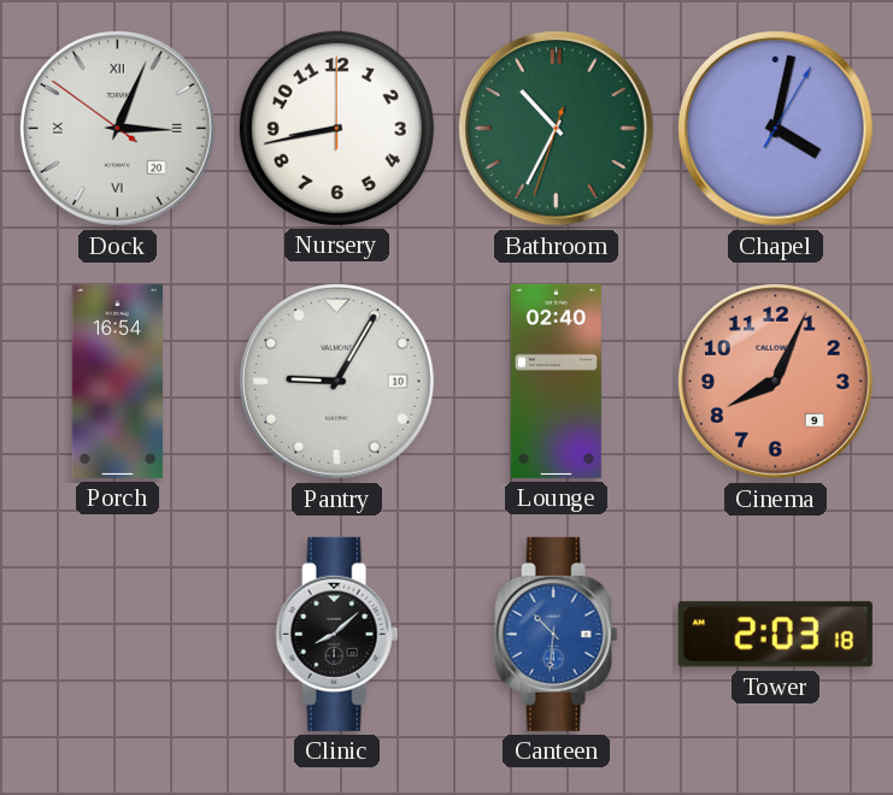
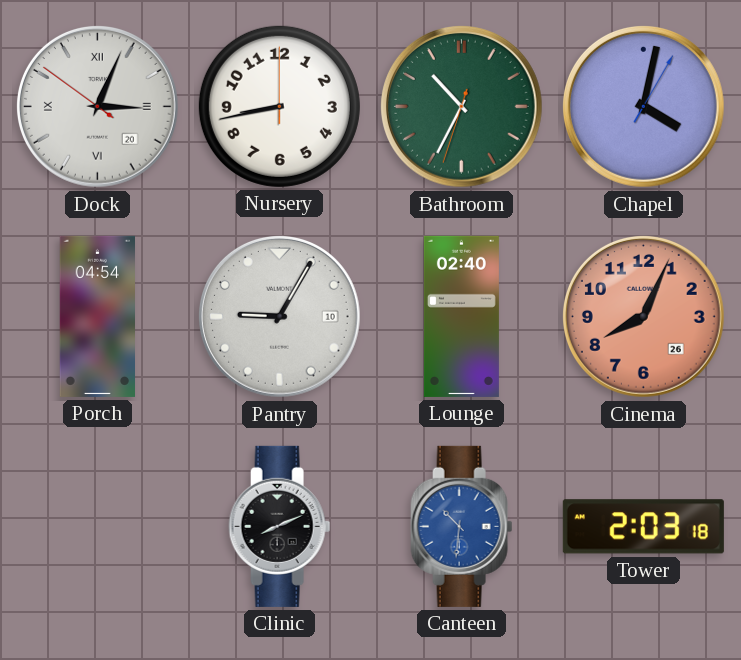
Porch: 16:54 -> 04:54 (97, 316)
Cinema date: 9 -> 26 (643, 316)
Clinic: 8:08 -> 8:11 (280, 526)
